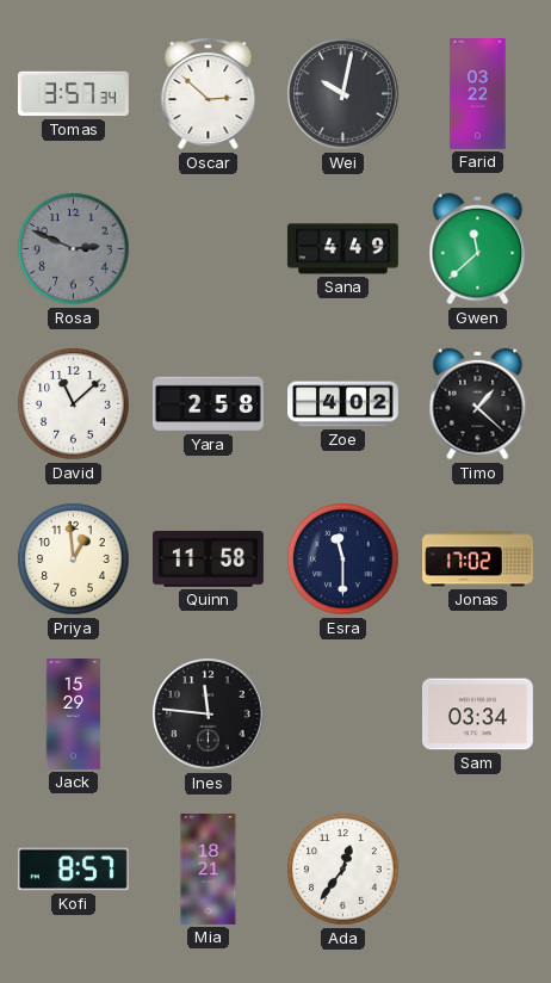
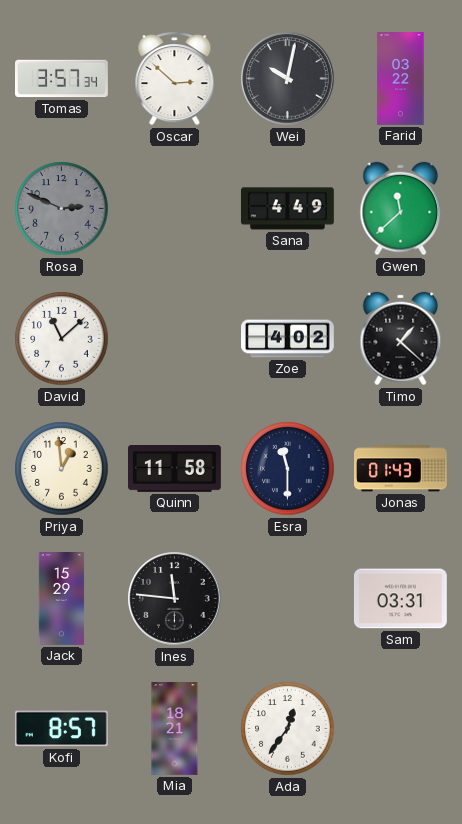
Yara: 2:58 -> none (208, 404)
Jonas: 17:02 -> 01:43 (401, 469)
Sam: 03:34 -> 03:31 (400, 599)
